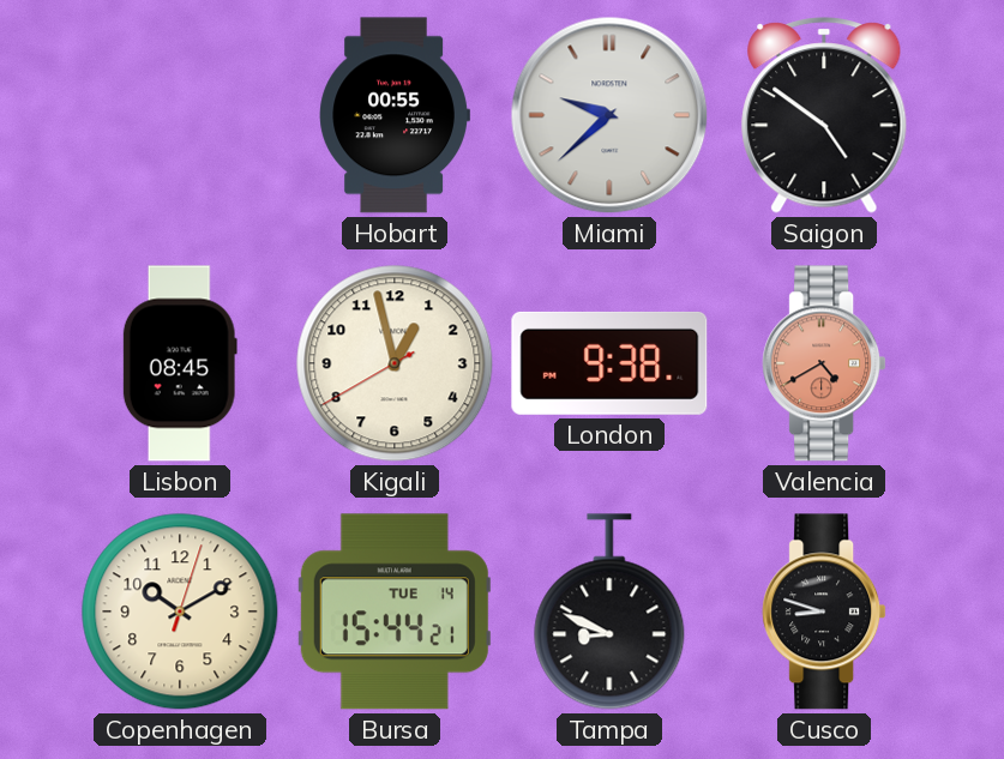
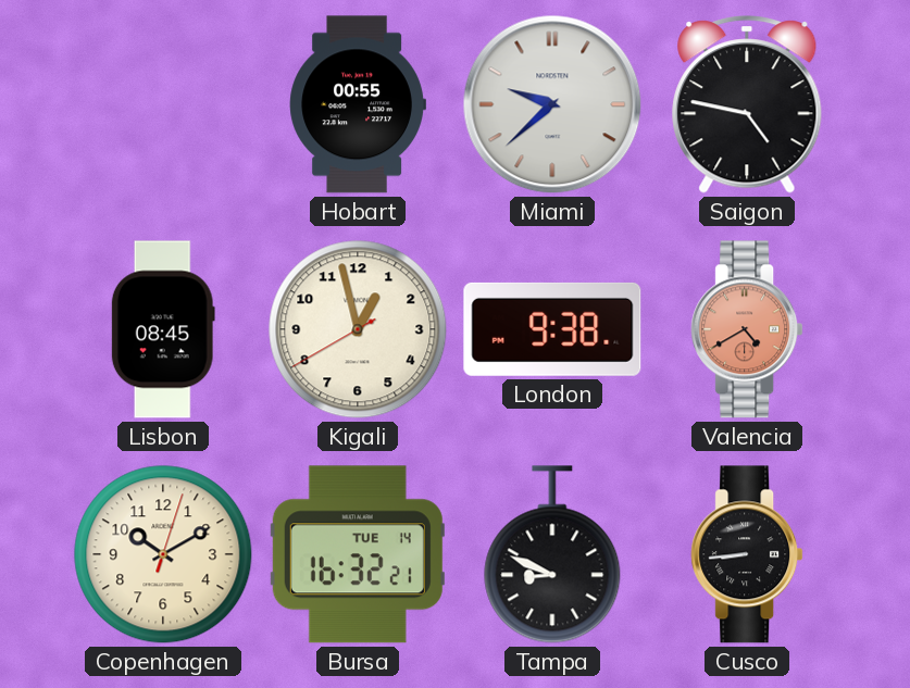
Saigon: 4:51 -> 4:47 (747, 104)
Bursa: 15:44 -> 16:32 (358, 554)
Cusco: 8:48 -> 8:44 (747, 554)
